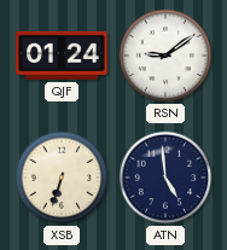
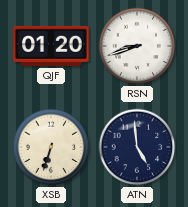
QJF: 01:24 -> 01:20 (51, 46)
RSN: 9:09 -> 8:42 (137, 46)
